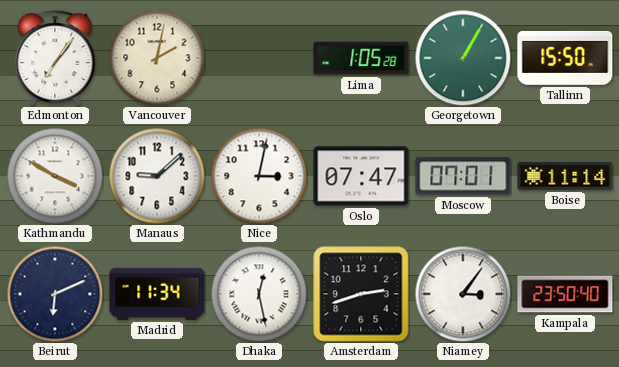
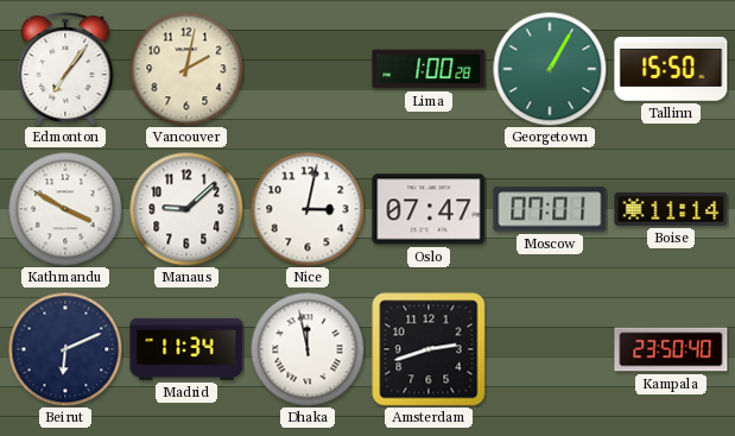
Lima: 1:05 -> 1:00 (429, 69)
Dhaka: 12:28 -> 11:58 (308, 349)
Niamey: 3:06 -> none (463, 294)
